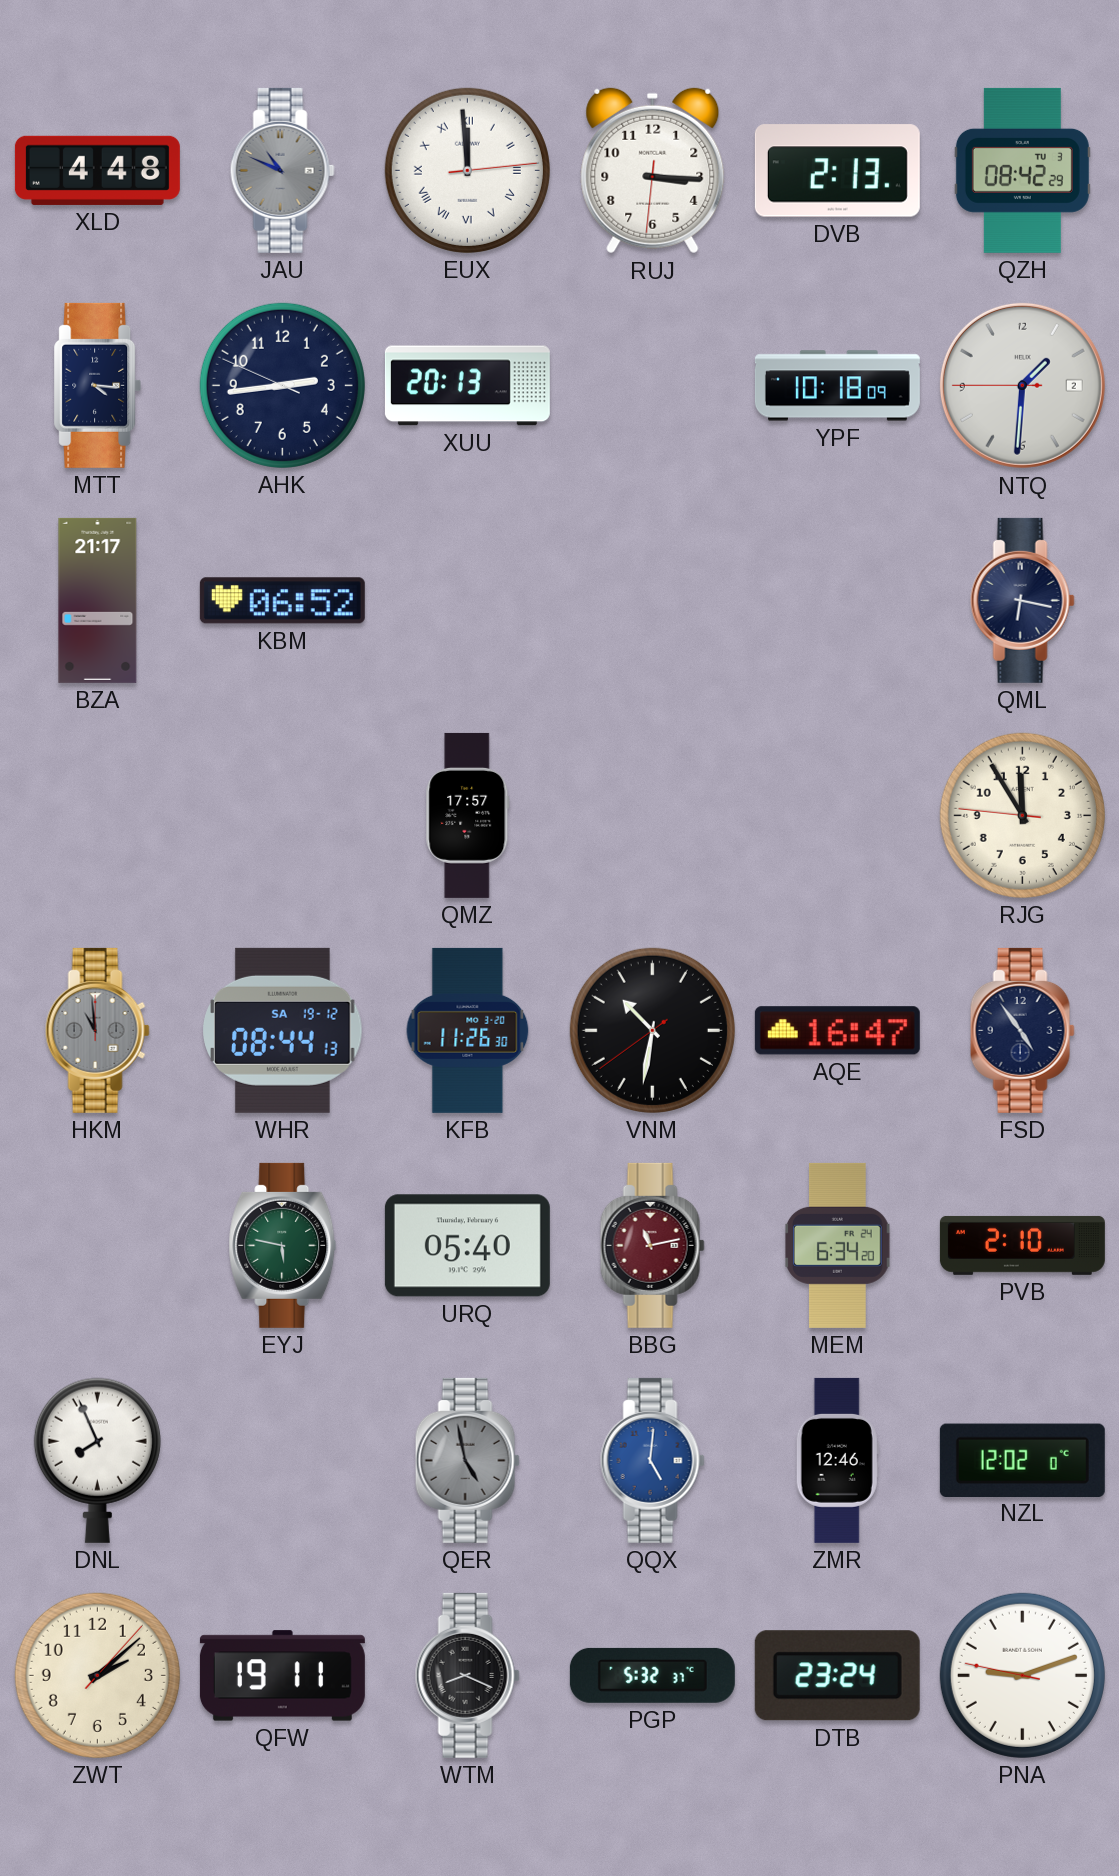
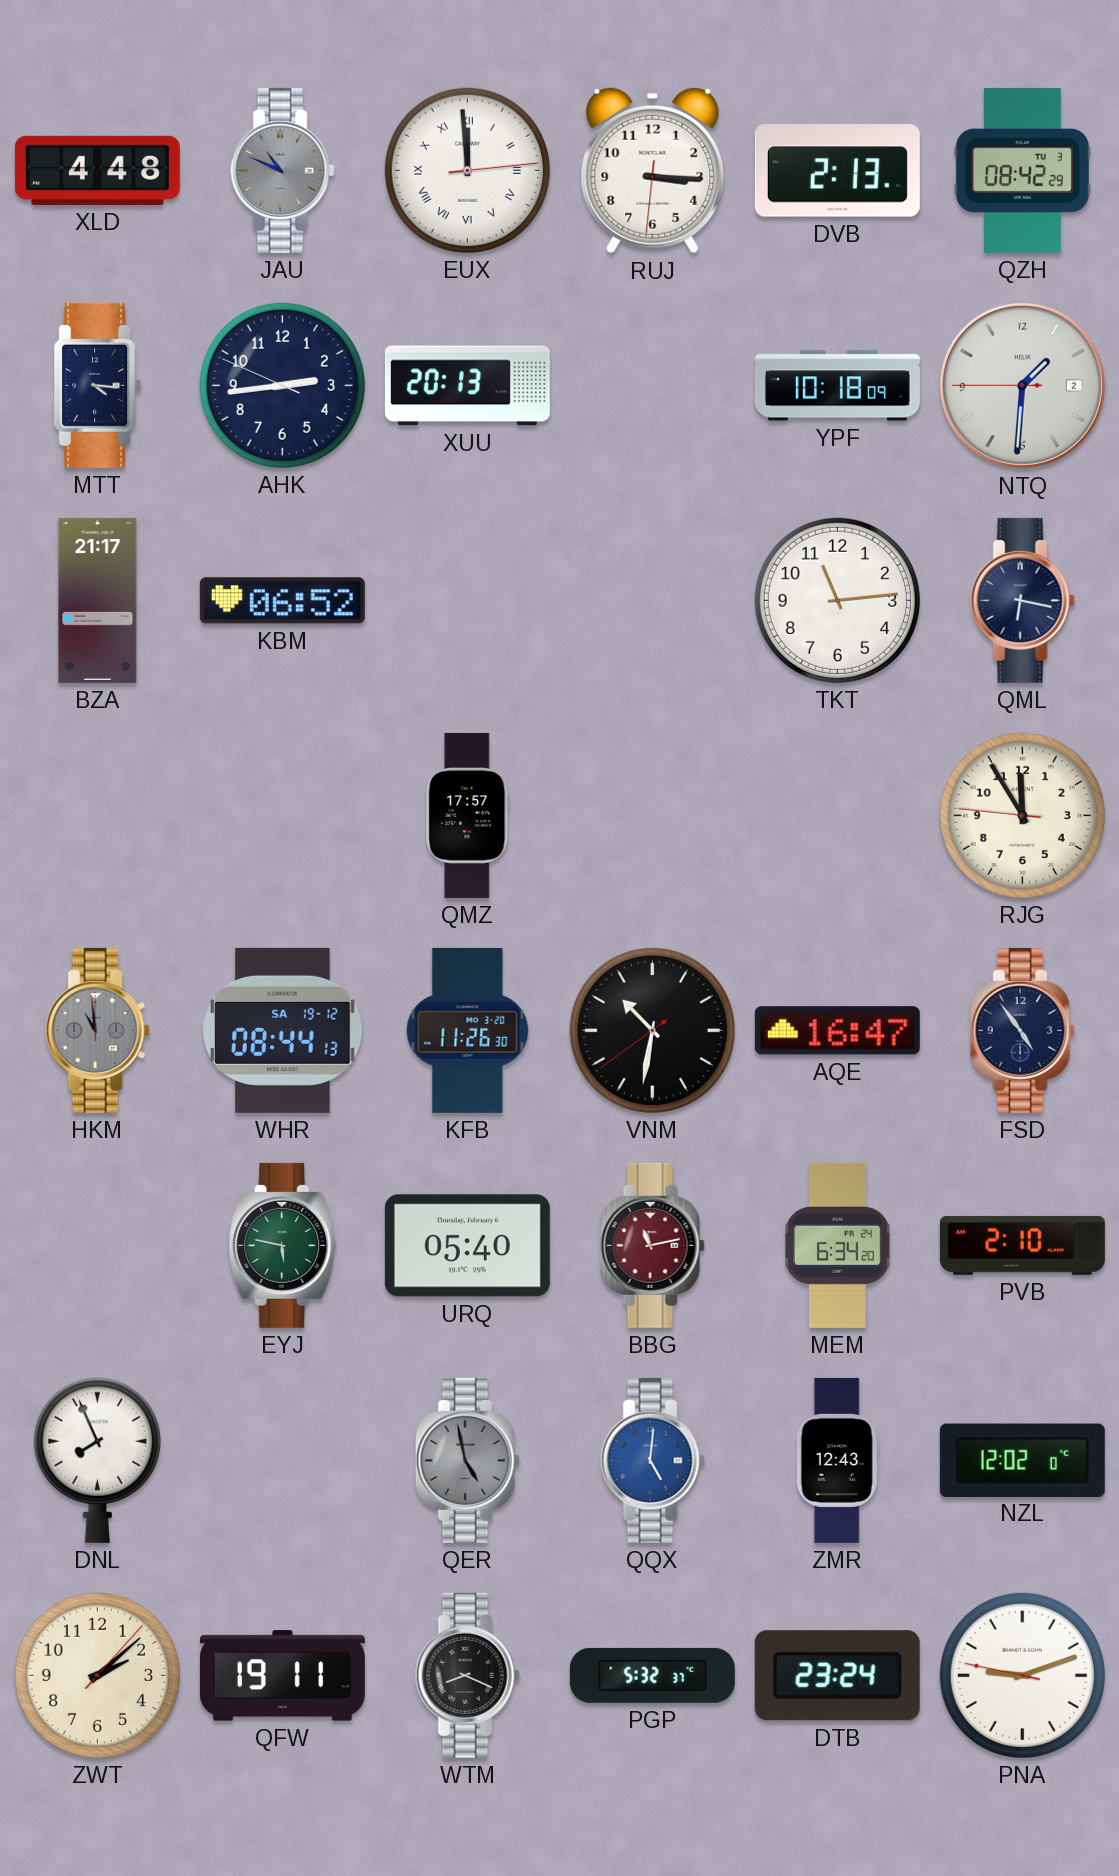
TKT: none -> 11:14 (837, 600)
ZMR: 12:46 -> 12:43 (837, 1460)
